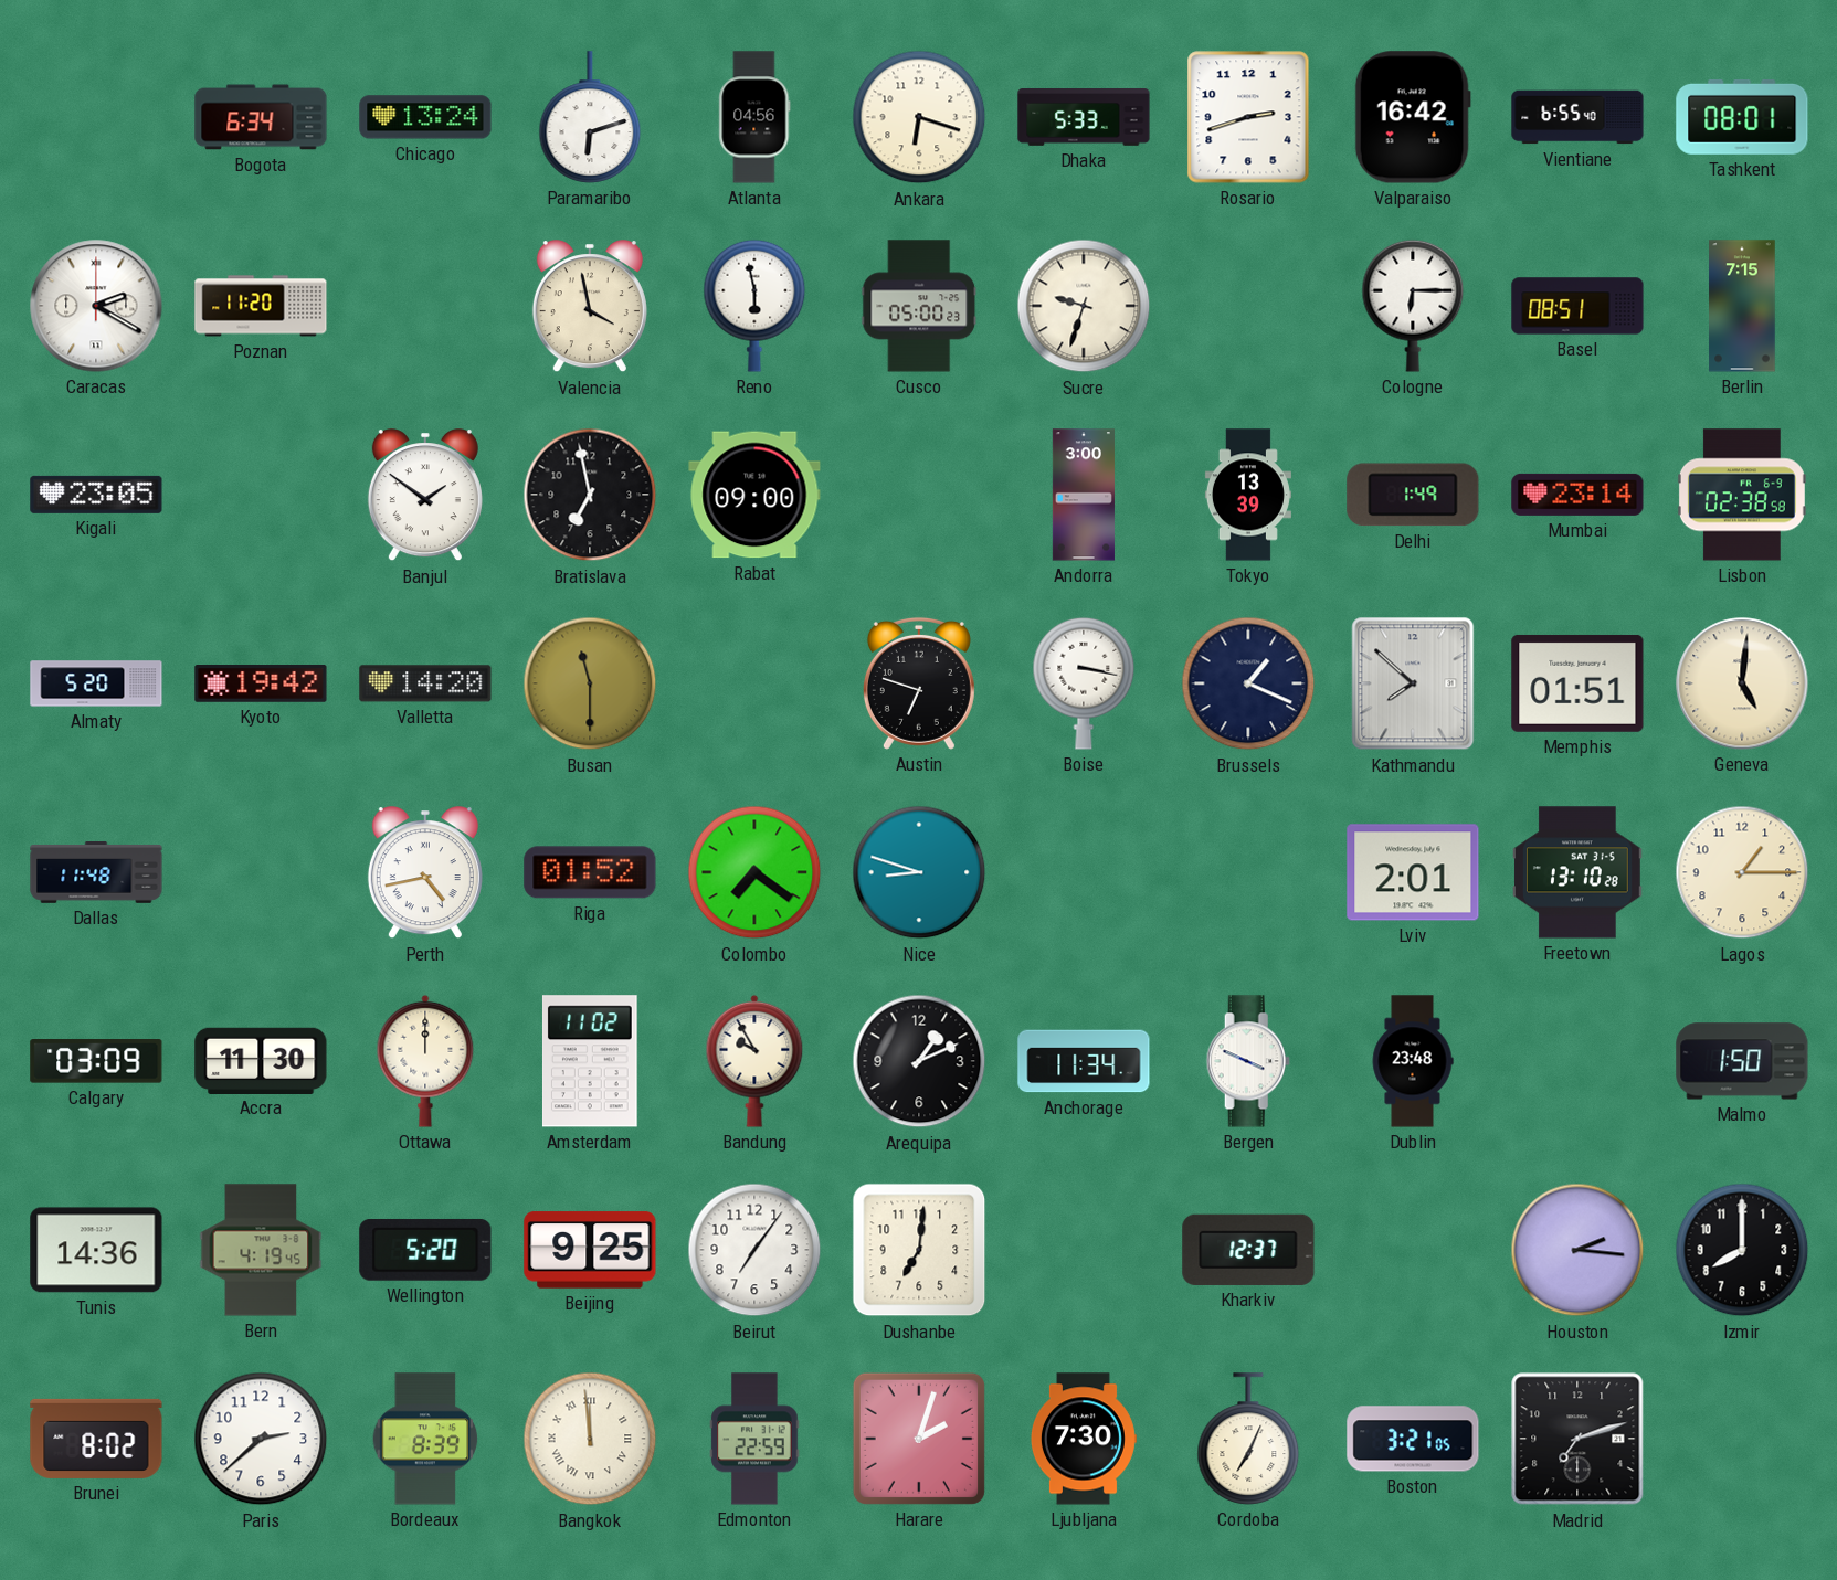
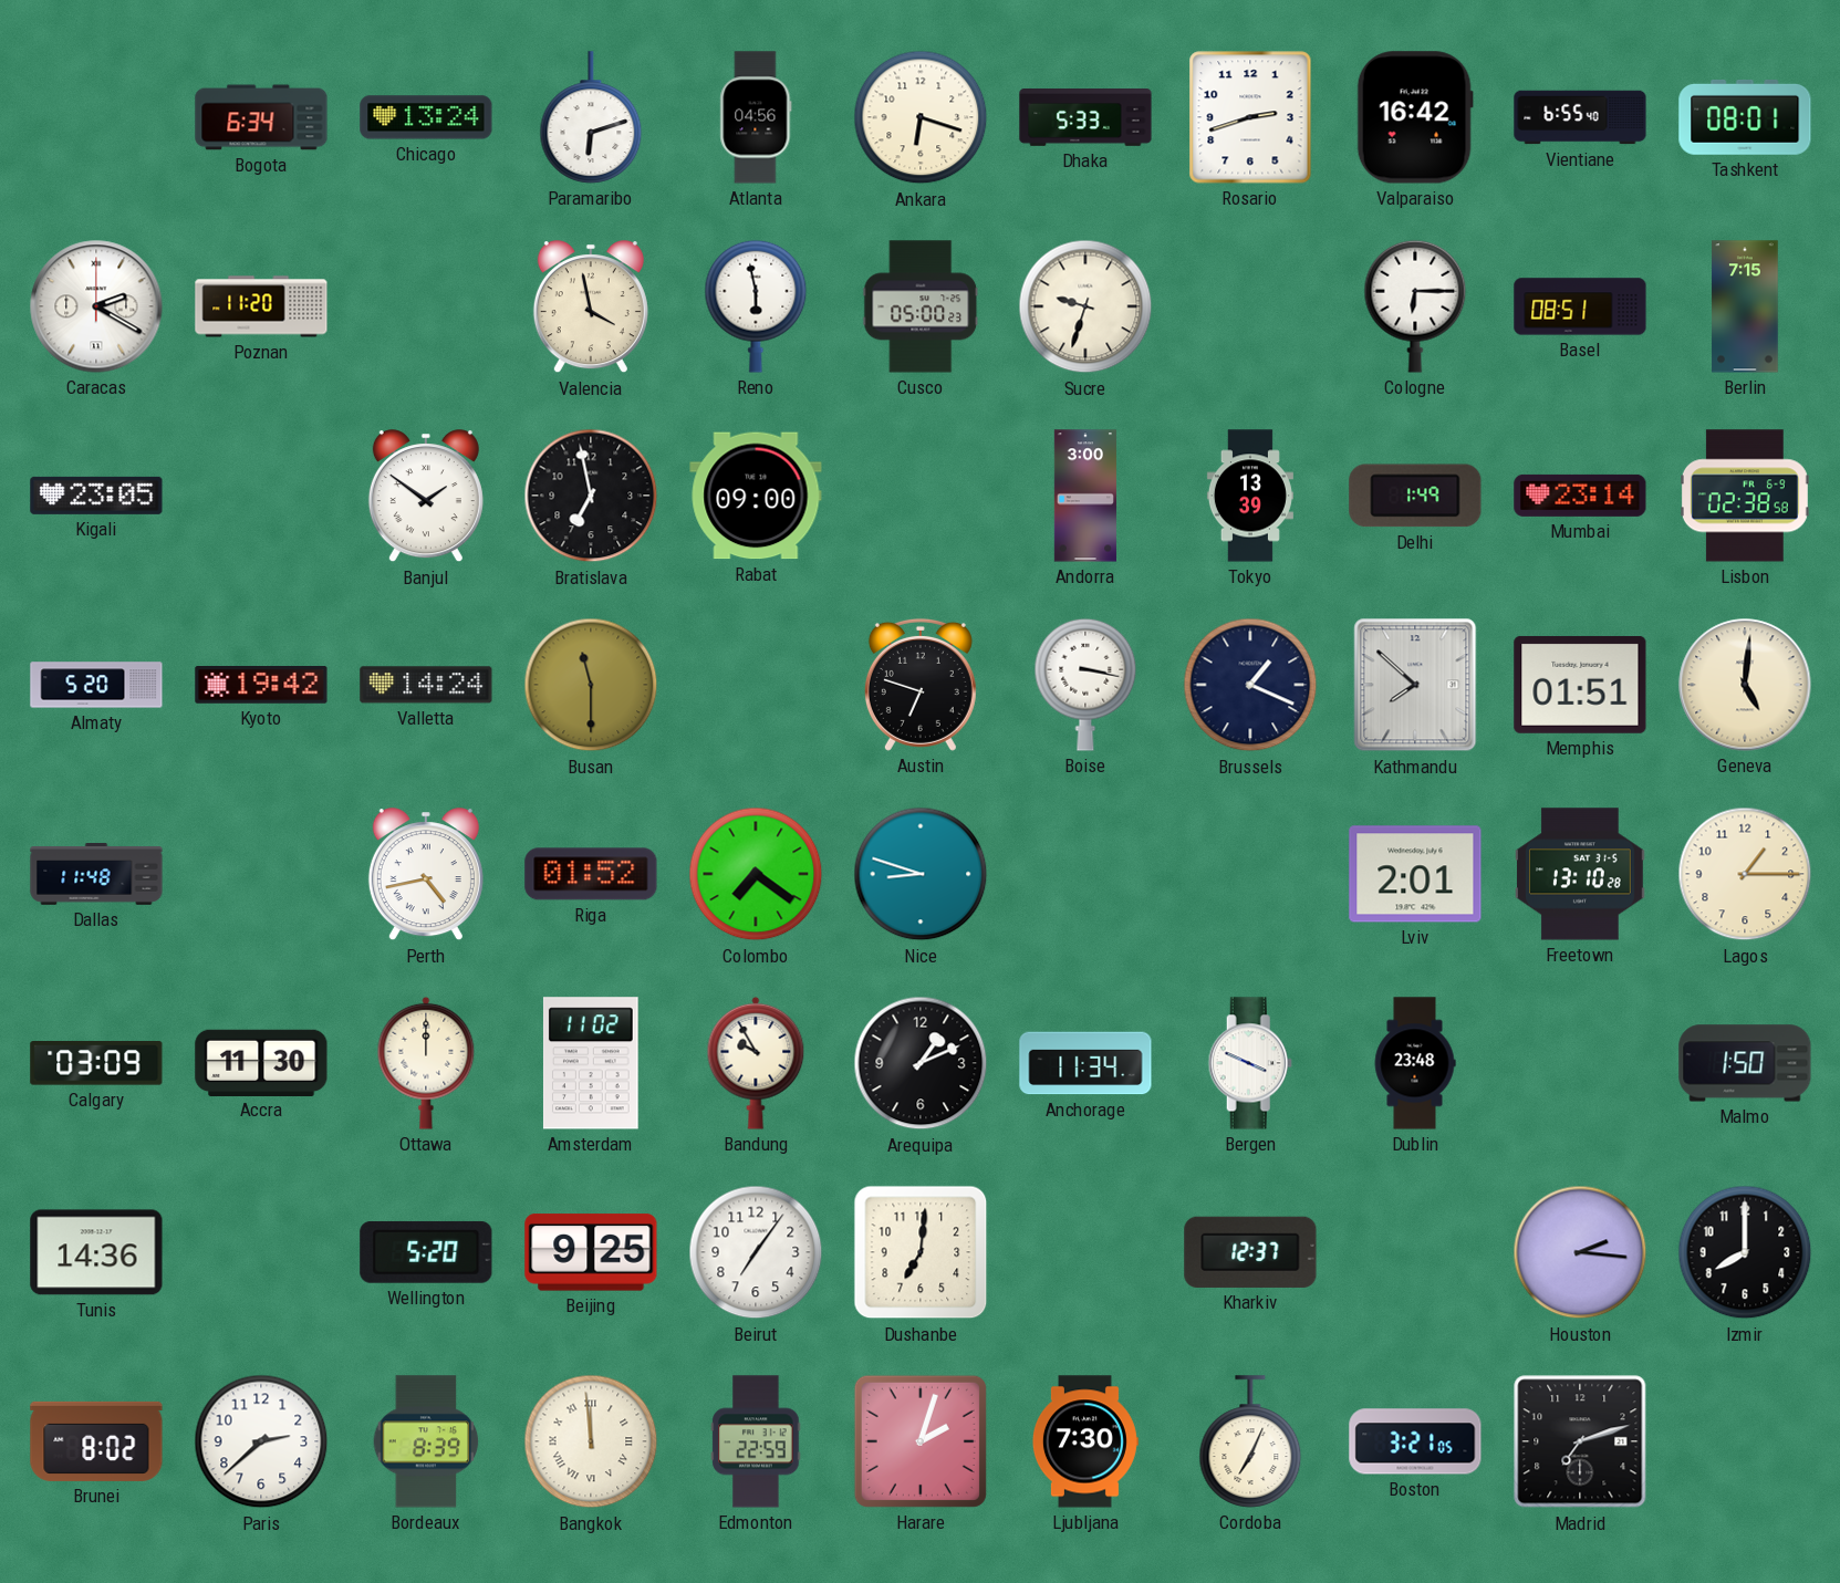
Valletta: 14:20 -> 14:24 (426, 685)
Bern: 4:19 -> none (261, 1250)
